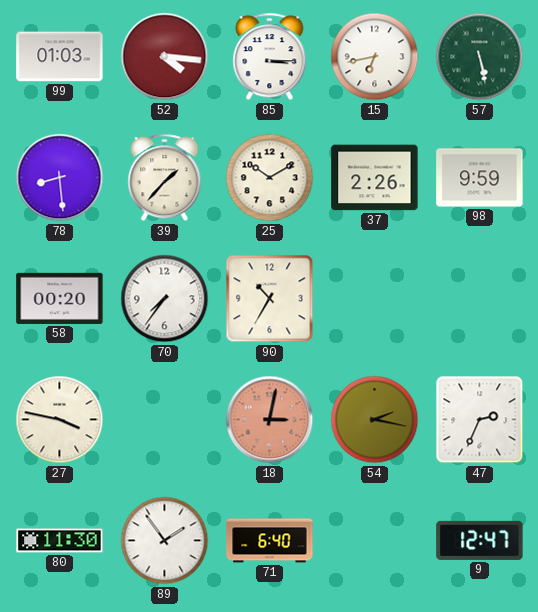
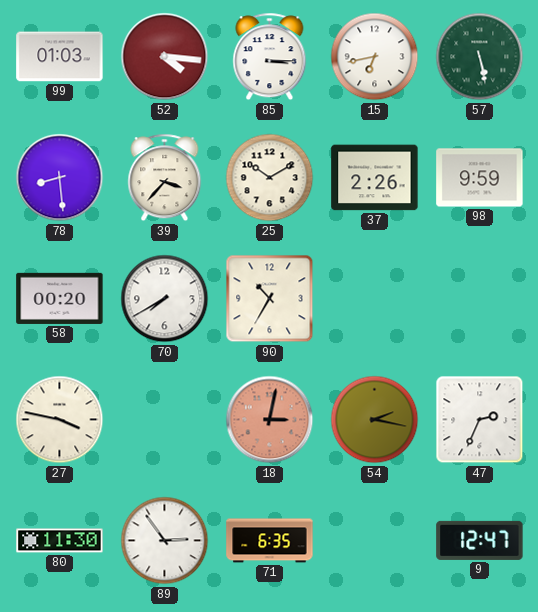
39: 1:37 -> 3:37 (165, 178)
70: 7:36 -> 7:40 (165, 299)
89: 1:54 -> 2:54 (165, 541)
71: 6:40 -> 6:35 (270, 541)
